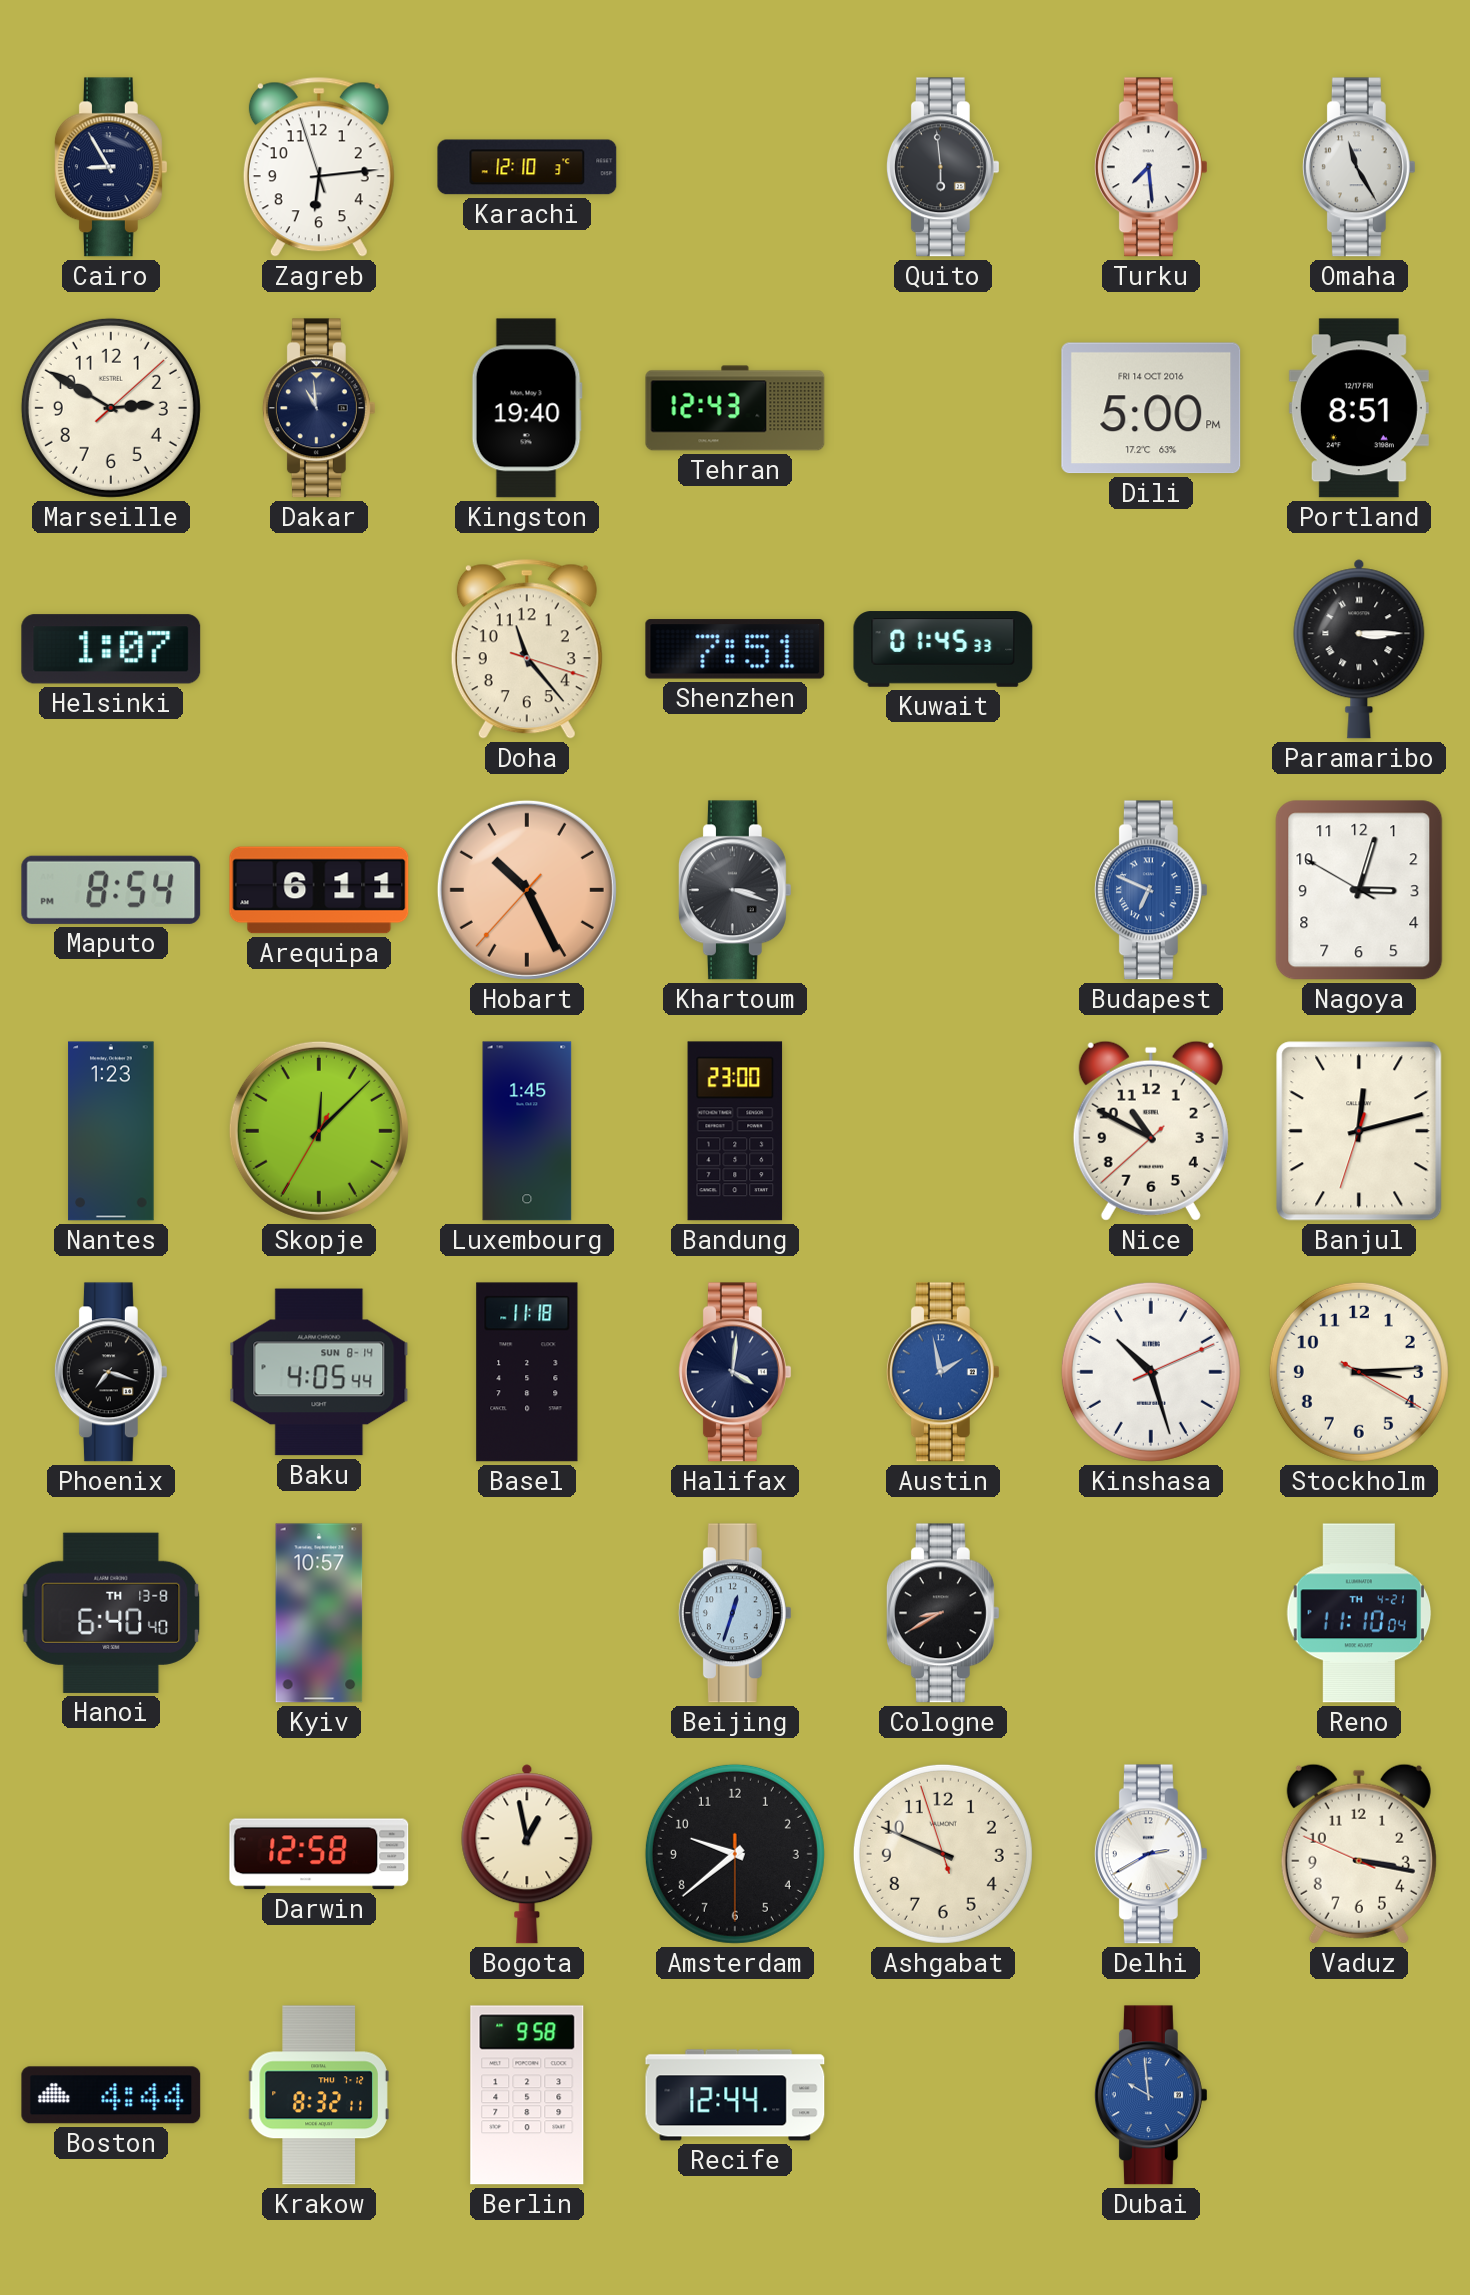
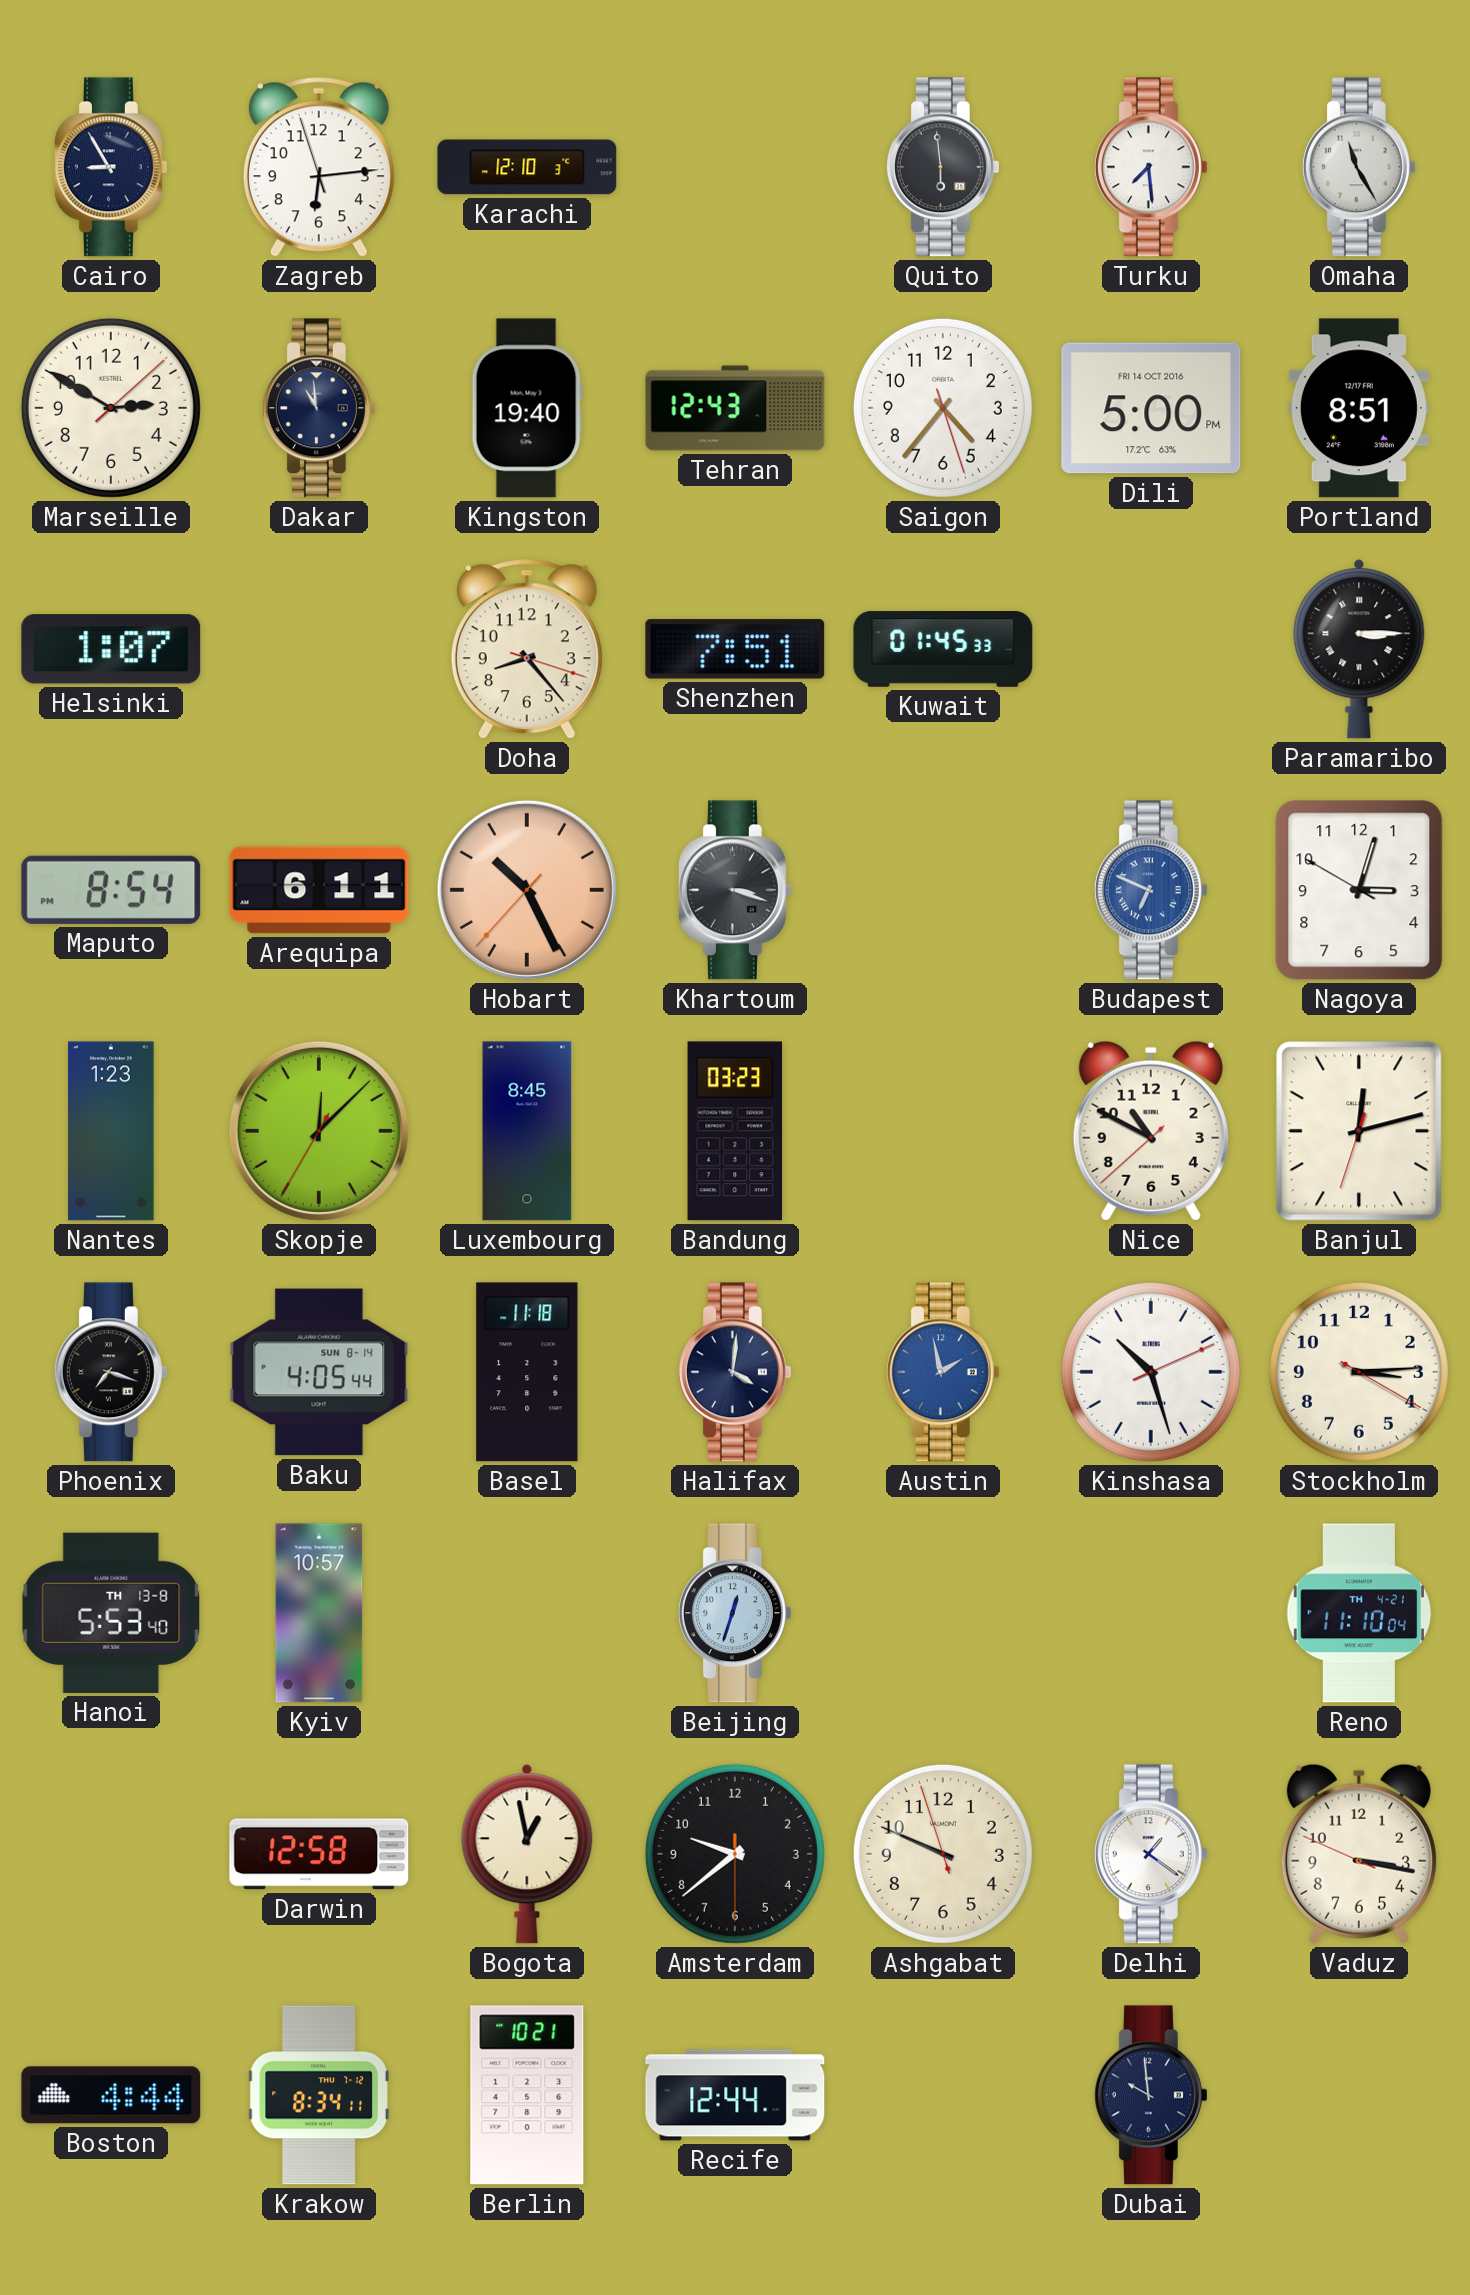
Saigon: none -> 4:36 (943, 408)
Doha: 11:23 -> 8:23 (527, 649)
Luxembourg: 1:45 -> 8:45 (527, 1131)
Bandung: 23:00 -> 03:23 (735, 1131)
Hanoi: 6:40 -> 5:53 (111, 1613)
Cologne: 8:40 -> none (943, 1613)
Delhi: 2:40 -> 1:21 (1151, 1854)
Krakow: 8:32 -> 8:34 (319, 2095)
Berlin: 9:58 -> 10:21 (527, 2095)
Dubai dial: blue -> navy (1151, 2095)
